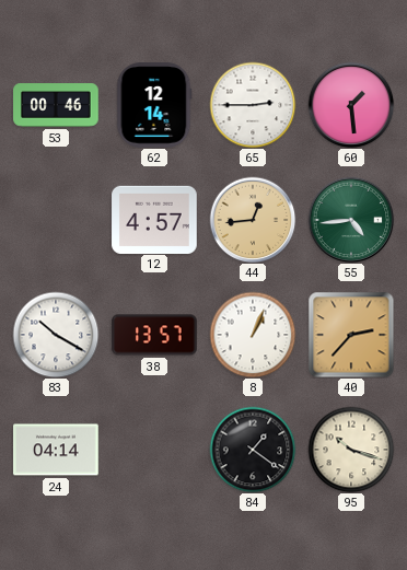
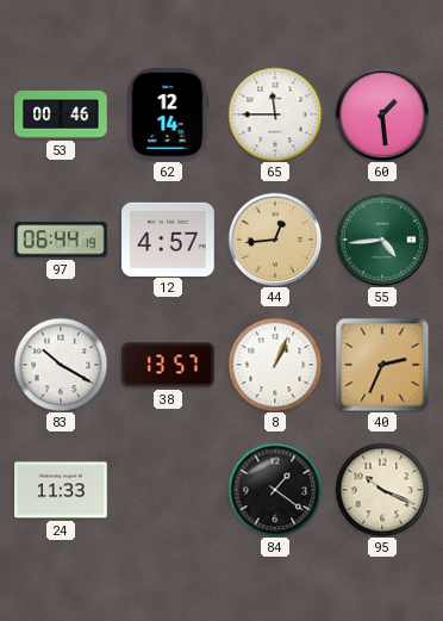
65: 2:45 -> 11:45 (275, 114)
97: none -> 06:44 (61, 240)
40: 2:37 -> 2:34 (382, 365)
24: 04:14 -> 11:33 (61, 490)
95: 10:18 -> 10:19 (382, 490)
